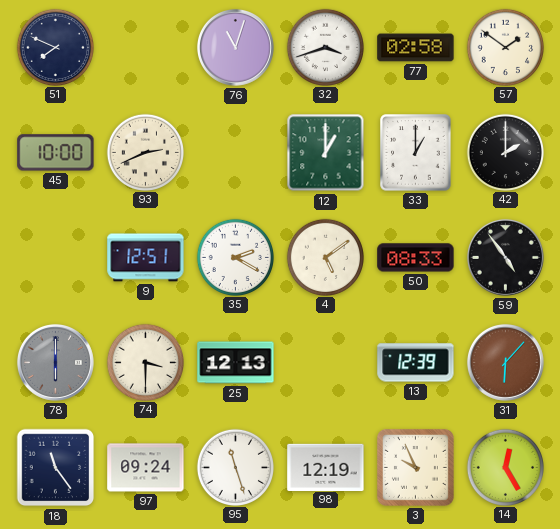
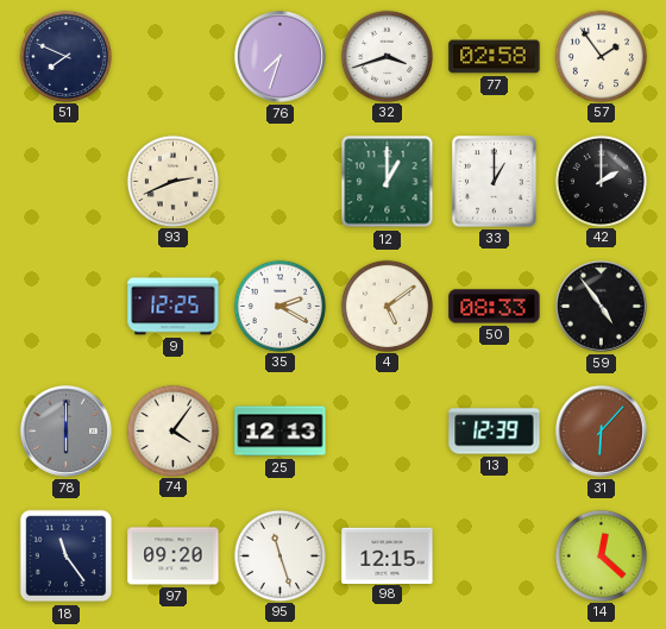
76: 11:03 -> 7:33 (279, 56)
57: 1:51 -> 1:54 (601, 56)
45: 10:00 -> none (56, 153)
9: 12:51 -> 12:25 (174, 307)
74: 3:30 -> 4:06 (172, 430)
97: 09:24 -> 09:20 (174, 556)
98: 12:19 -> 12:15 (388, 555)
3: 9:56 -> none (415, 467)
14: 12:25 -> 12:22 (601, 555)
